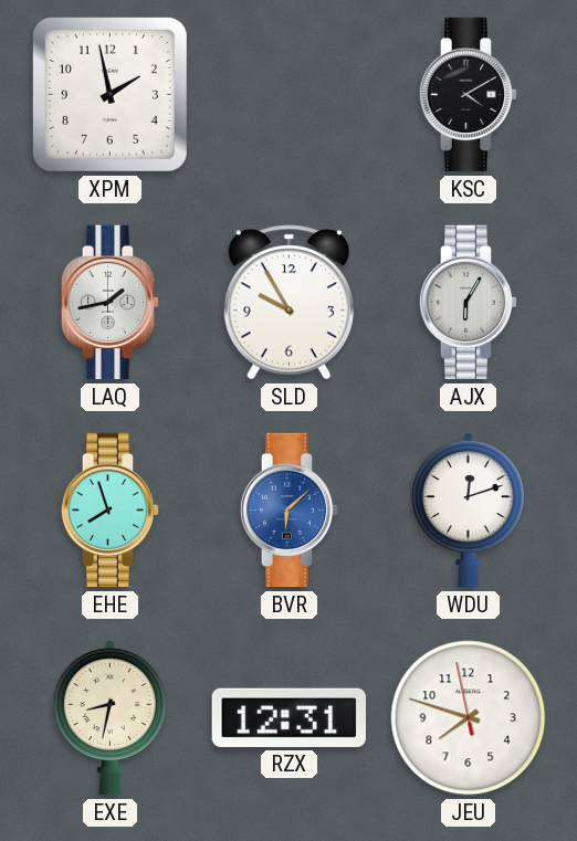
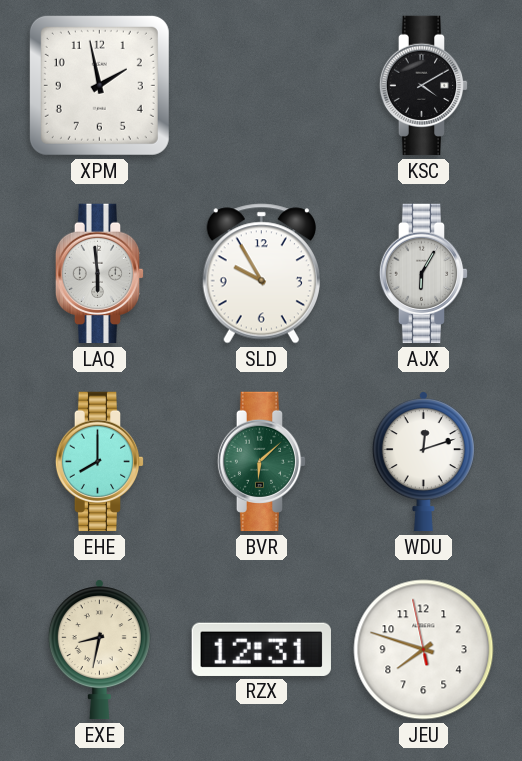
LAQ: 1:43 -> 5:59 (100, 274)
EHE: 7:57 -> 8:00 (100, 462)
BVR dial: blue -> green (262, 462)
